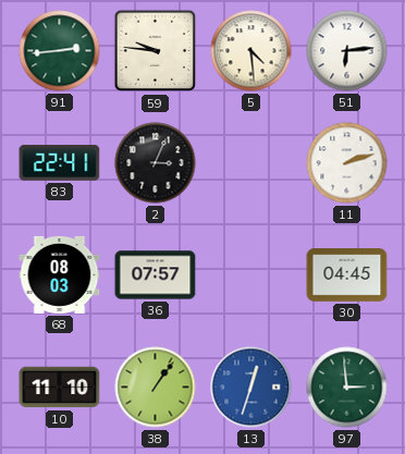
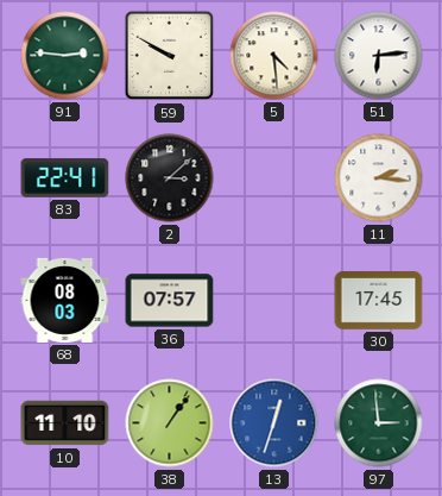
91: 2:44 -> 2:46 (65, 56)
59: 9:46 -> 9:50 (170, 56)
2: 3:04 -> 3:08 (170, 178)
11: 2:12 -> 2:16 (379, 178)
30: 04:45 -> 17:45 (379, 301)
